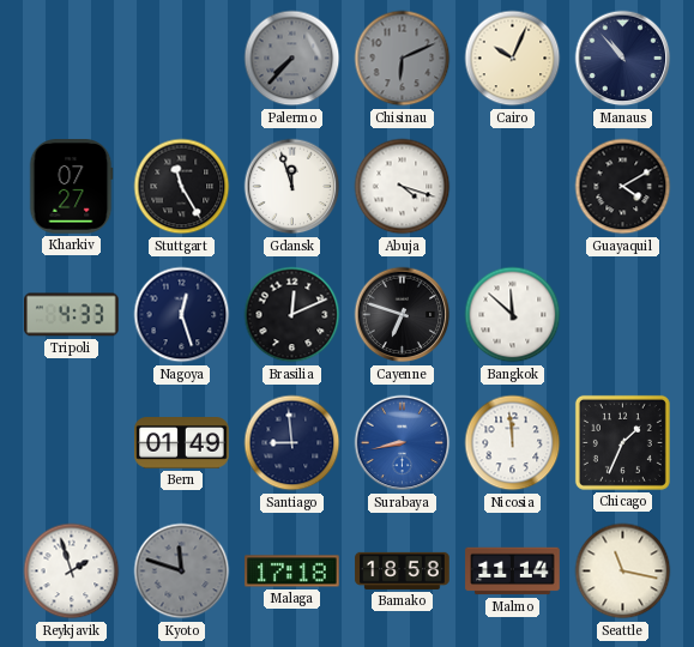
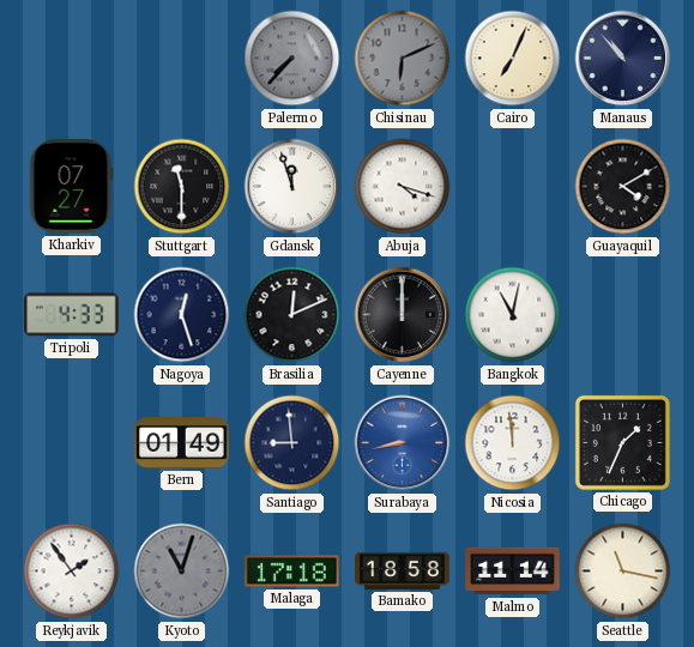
Cairo: 10:04 -> 7:04 (513, 59)
Stuttgart: 11:25 -> 11:30 (182, 187)
Cayenne: 6:48 -> 12:00 (403, 315)
Bangkok: 11:52 -> 11:02 (513, 315)
Reykjavik: 1:57 -> 1:54 (72, 572)
Kyoto: 11:48 -> 11:03 (182, 572)
